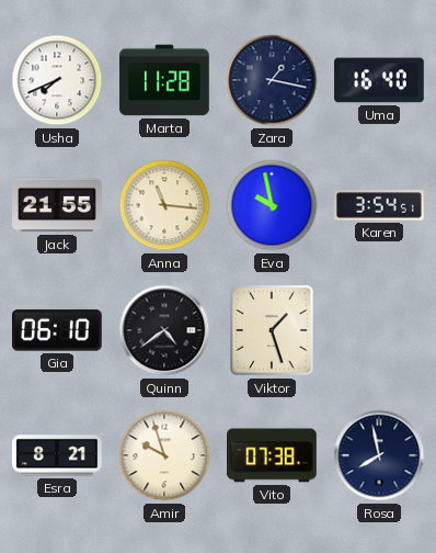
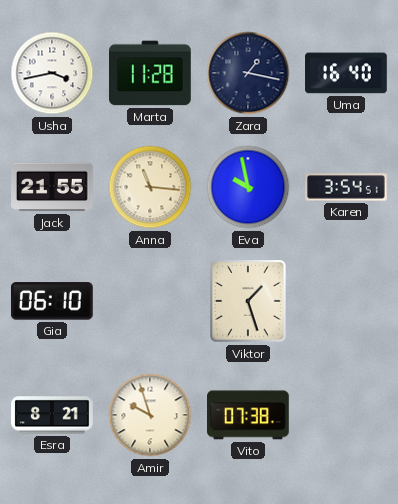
Usha: 7:41 -> 3:43 (52, 73)
Quinn: 4:39 -> none (164, 330)
Rosa: 7:58 -> none (379, 455)
